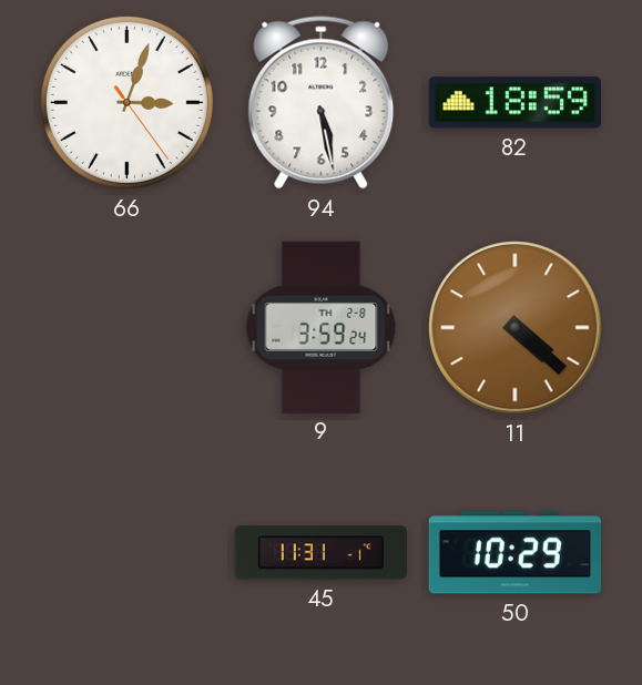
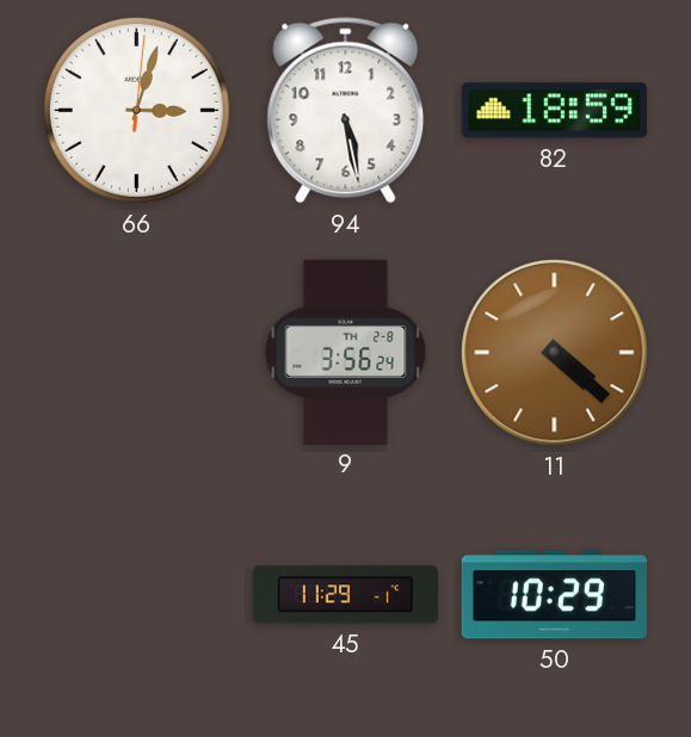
66: 3:03:24 -> 3:03:01 (136, 110)
9: 3:59 -> 3:56 (346, 352)
45: 11:31 -> 11:29 (345, 595)
